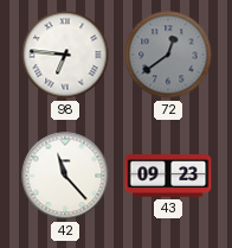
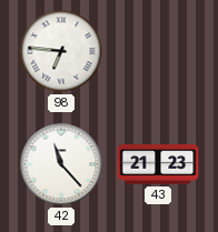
72: 12:39 -> none (168, 55)
43: 09:23 -> 21:23 (158, 164)
